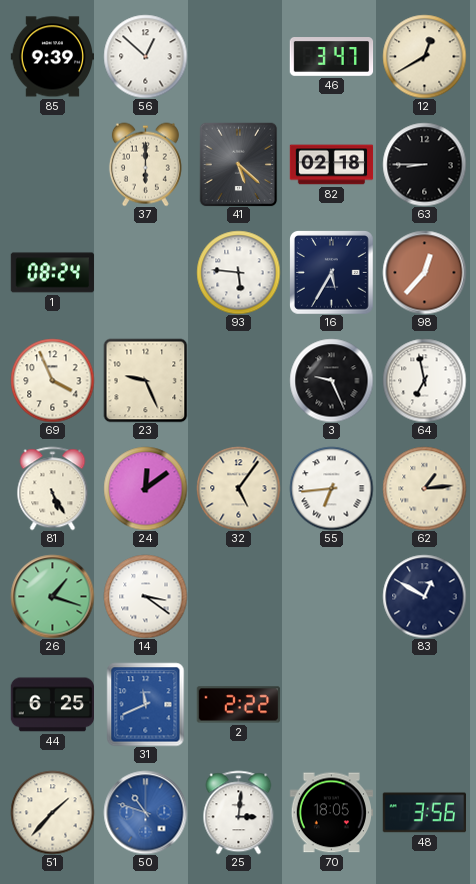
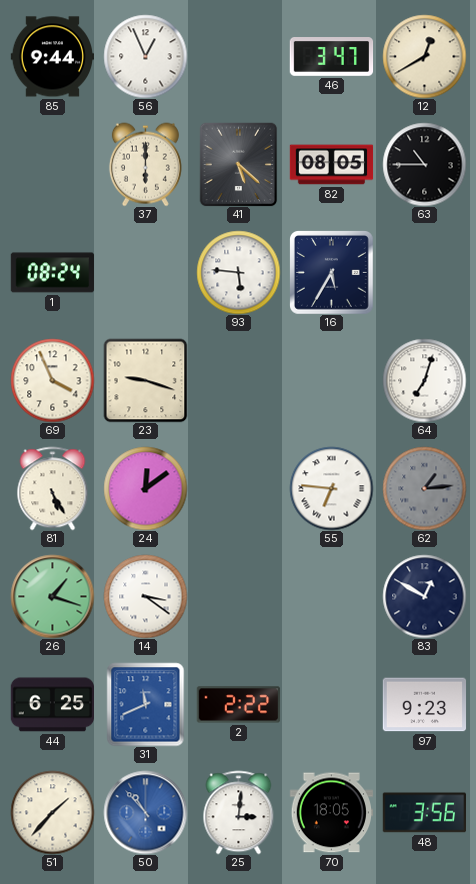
85: 9:39 -> 9:44 (52, 57)
56: 12:52 -> 12:56 (145, 56)
82: 02:18 -> 08:05 (331, 165)
63: 8:45 -> 10:45 (424, 164)
98: 12:37 -> none (424, 272)
23: 9:26 -> 9:18 (145, 380)
3: 9:26 -> none (331, 380)
64: 6:58 -> 7:03 (424, 380)
32: 5:06 -> none (238, 488)
55: 6:44 -> 6:46 (331, 488)
62 dial: cream -> grey (424, 488)
97: none -> 9:23 (424, 705)
50: 10:48 -> 10:53 (145, 812)
